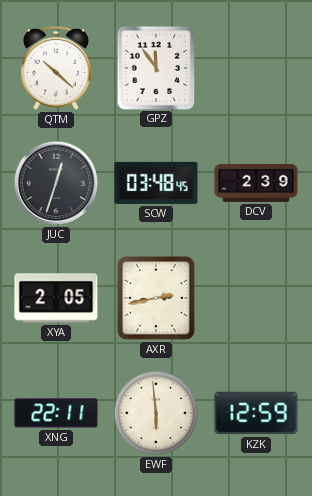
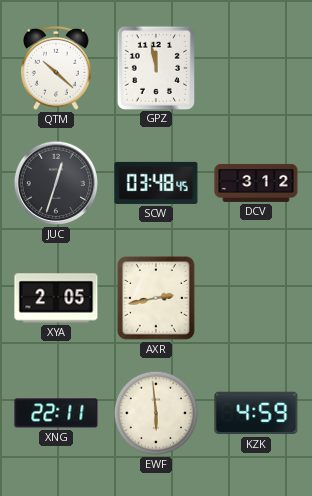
GPZ: 11:54 -> 11:58 (155, 67)
DCV: 2:39 -> 3:12 (256, 183)
KZK: 12:59 -> 4:59 (256, 413)
